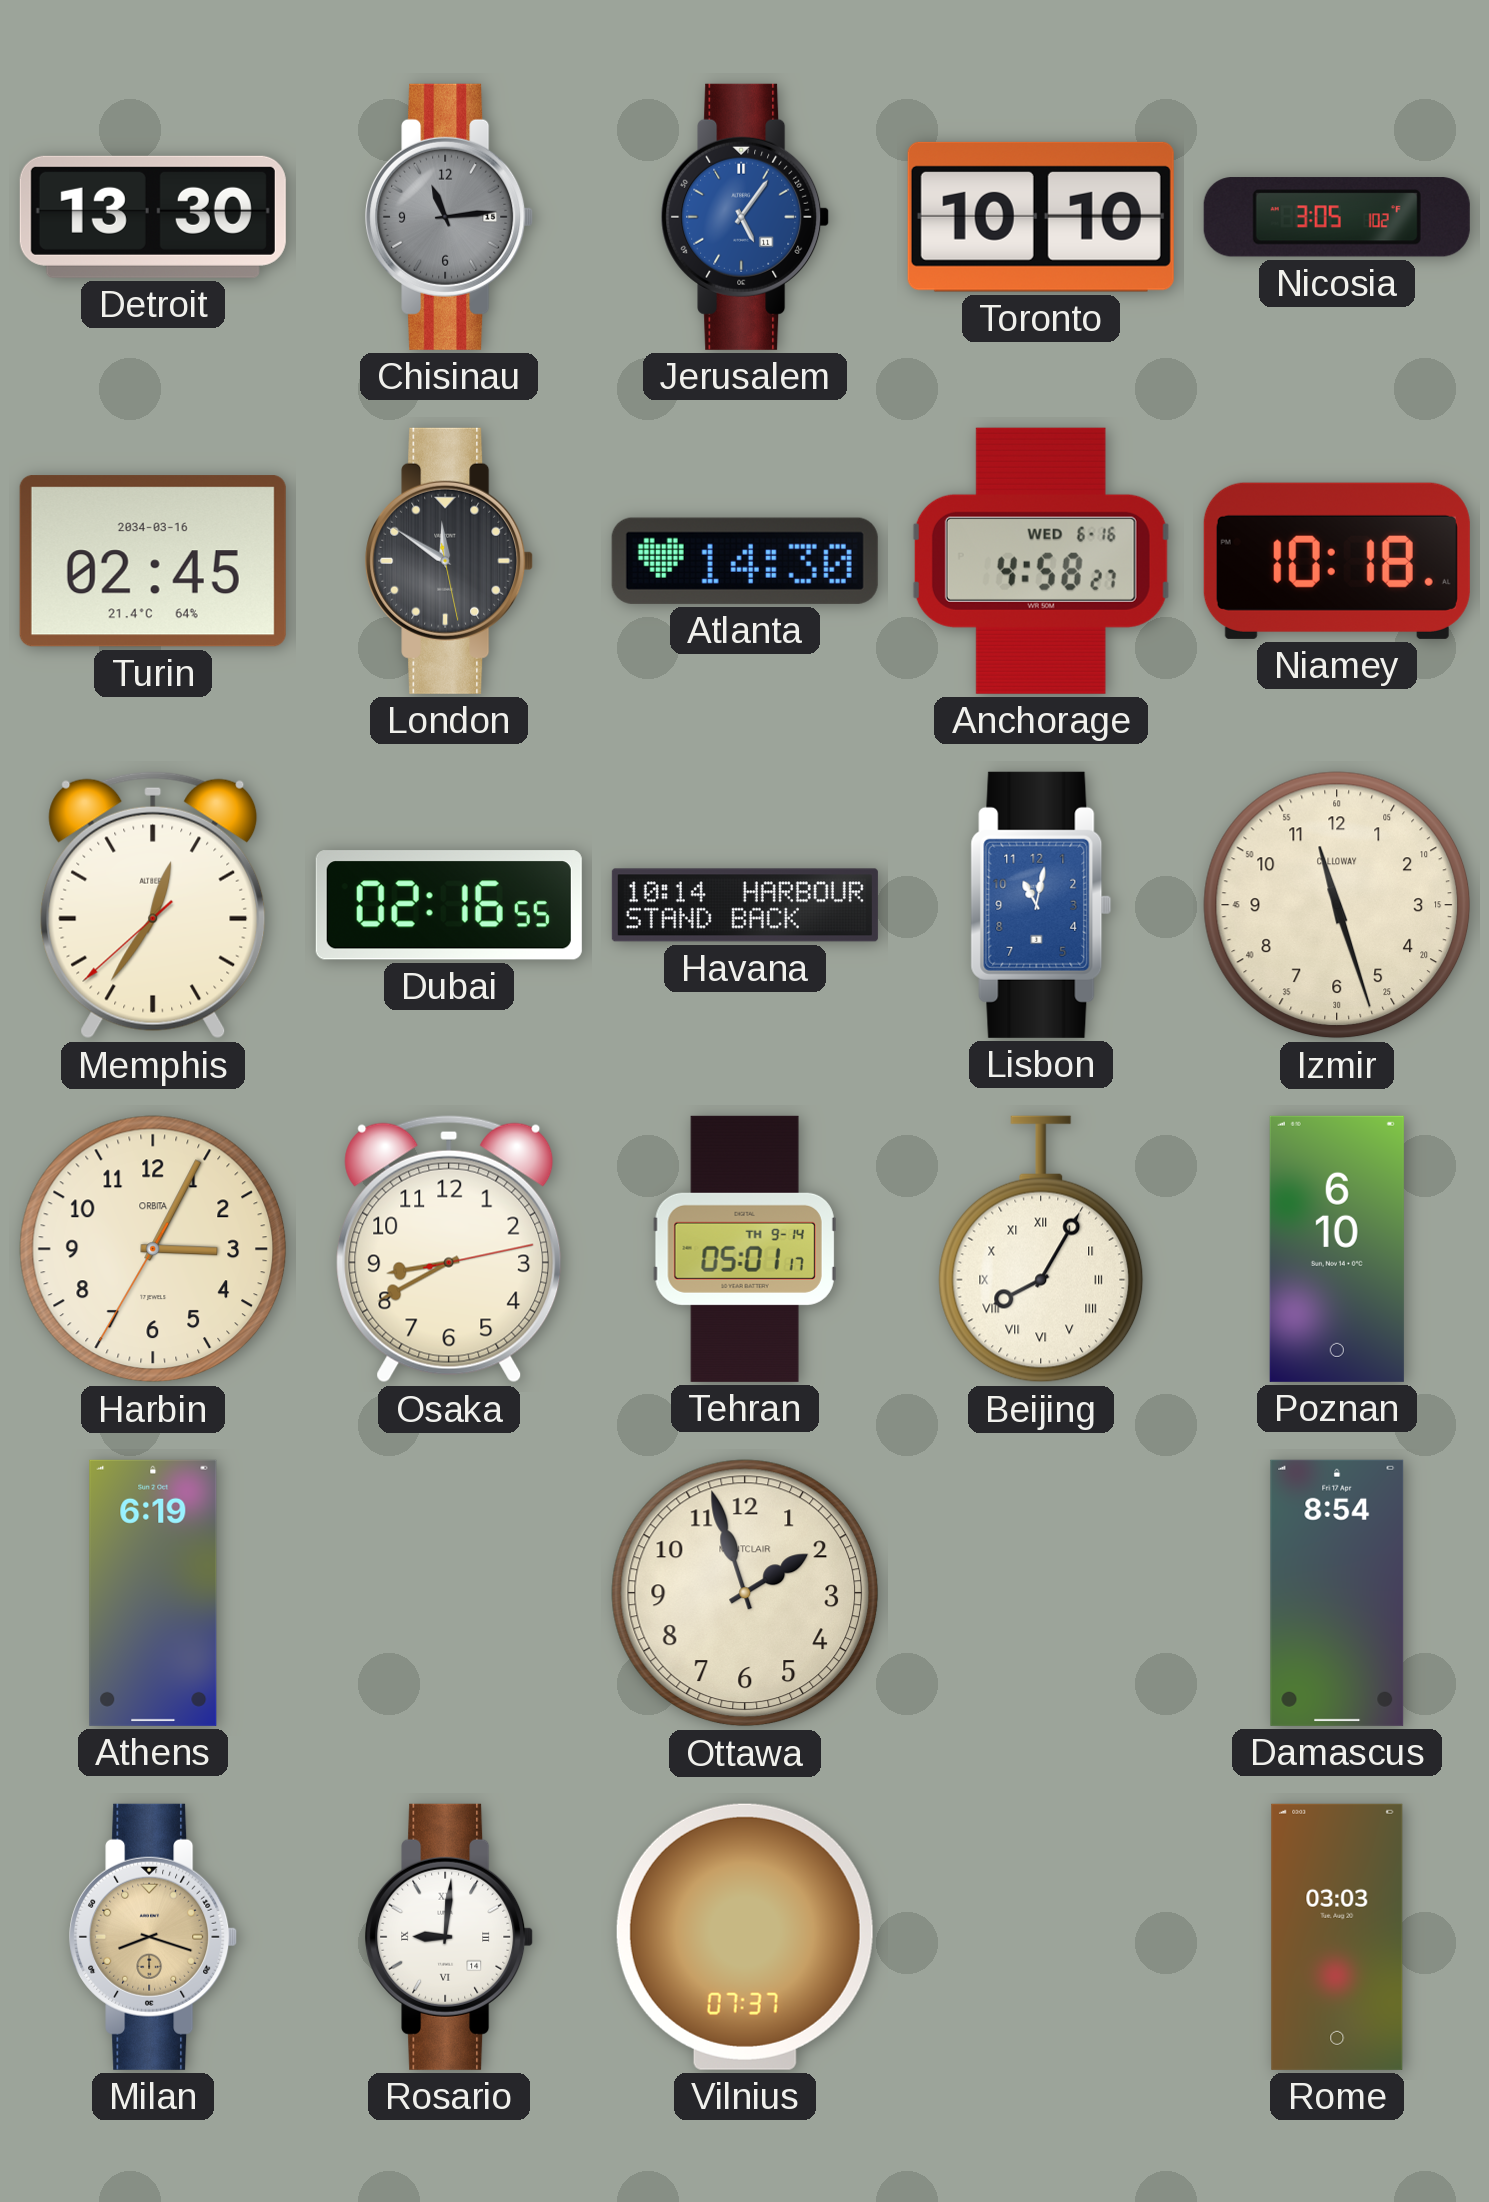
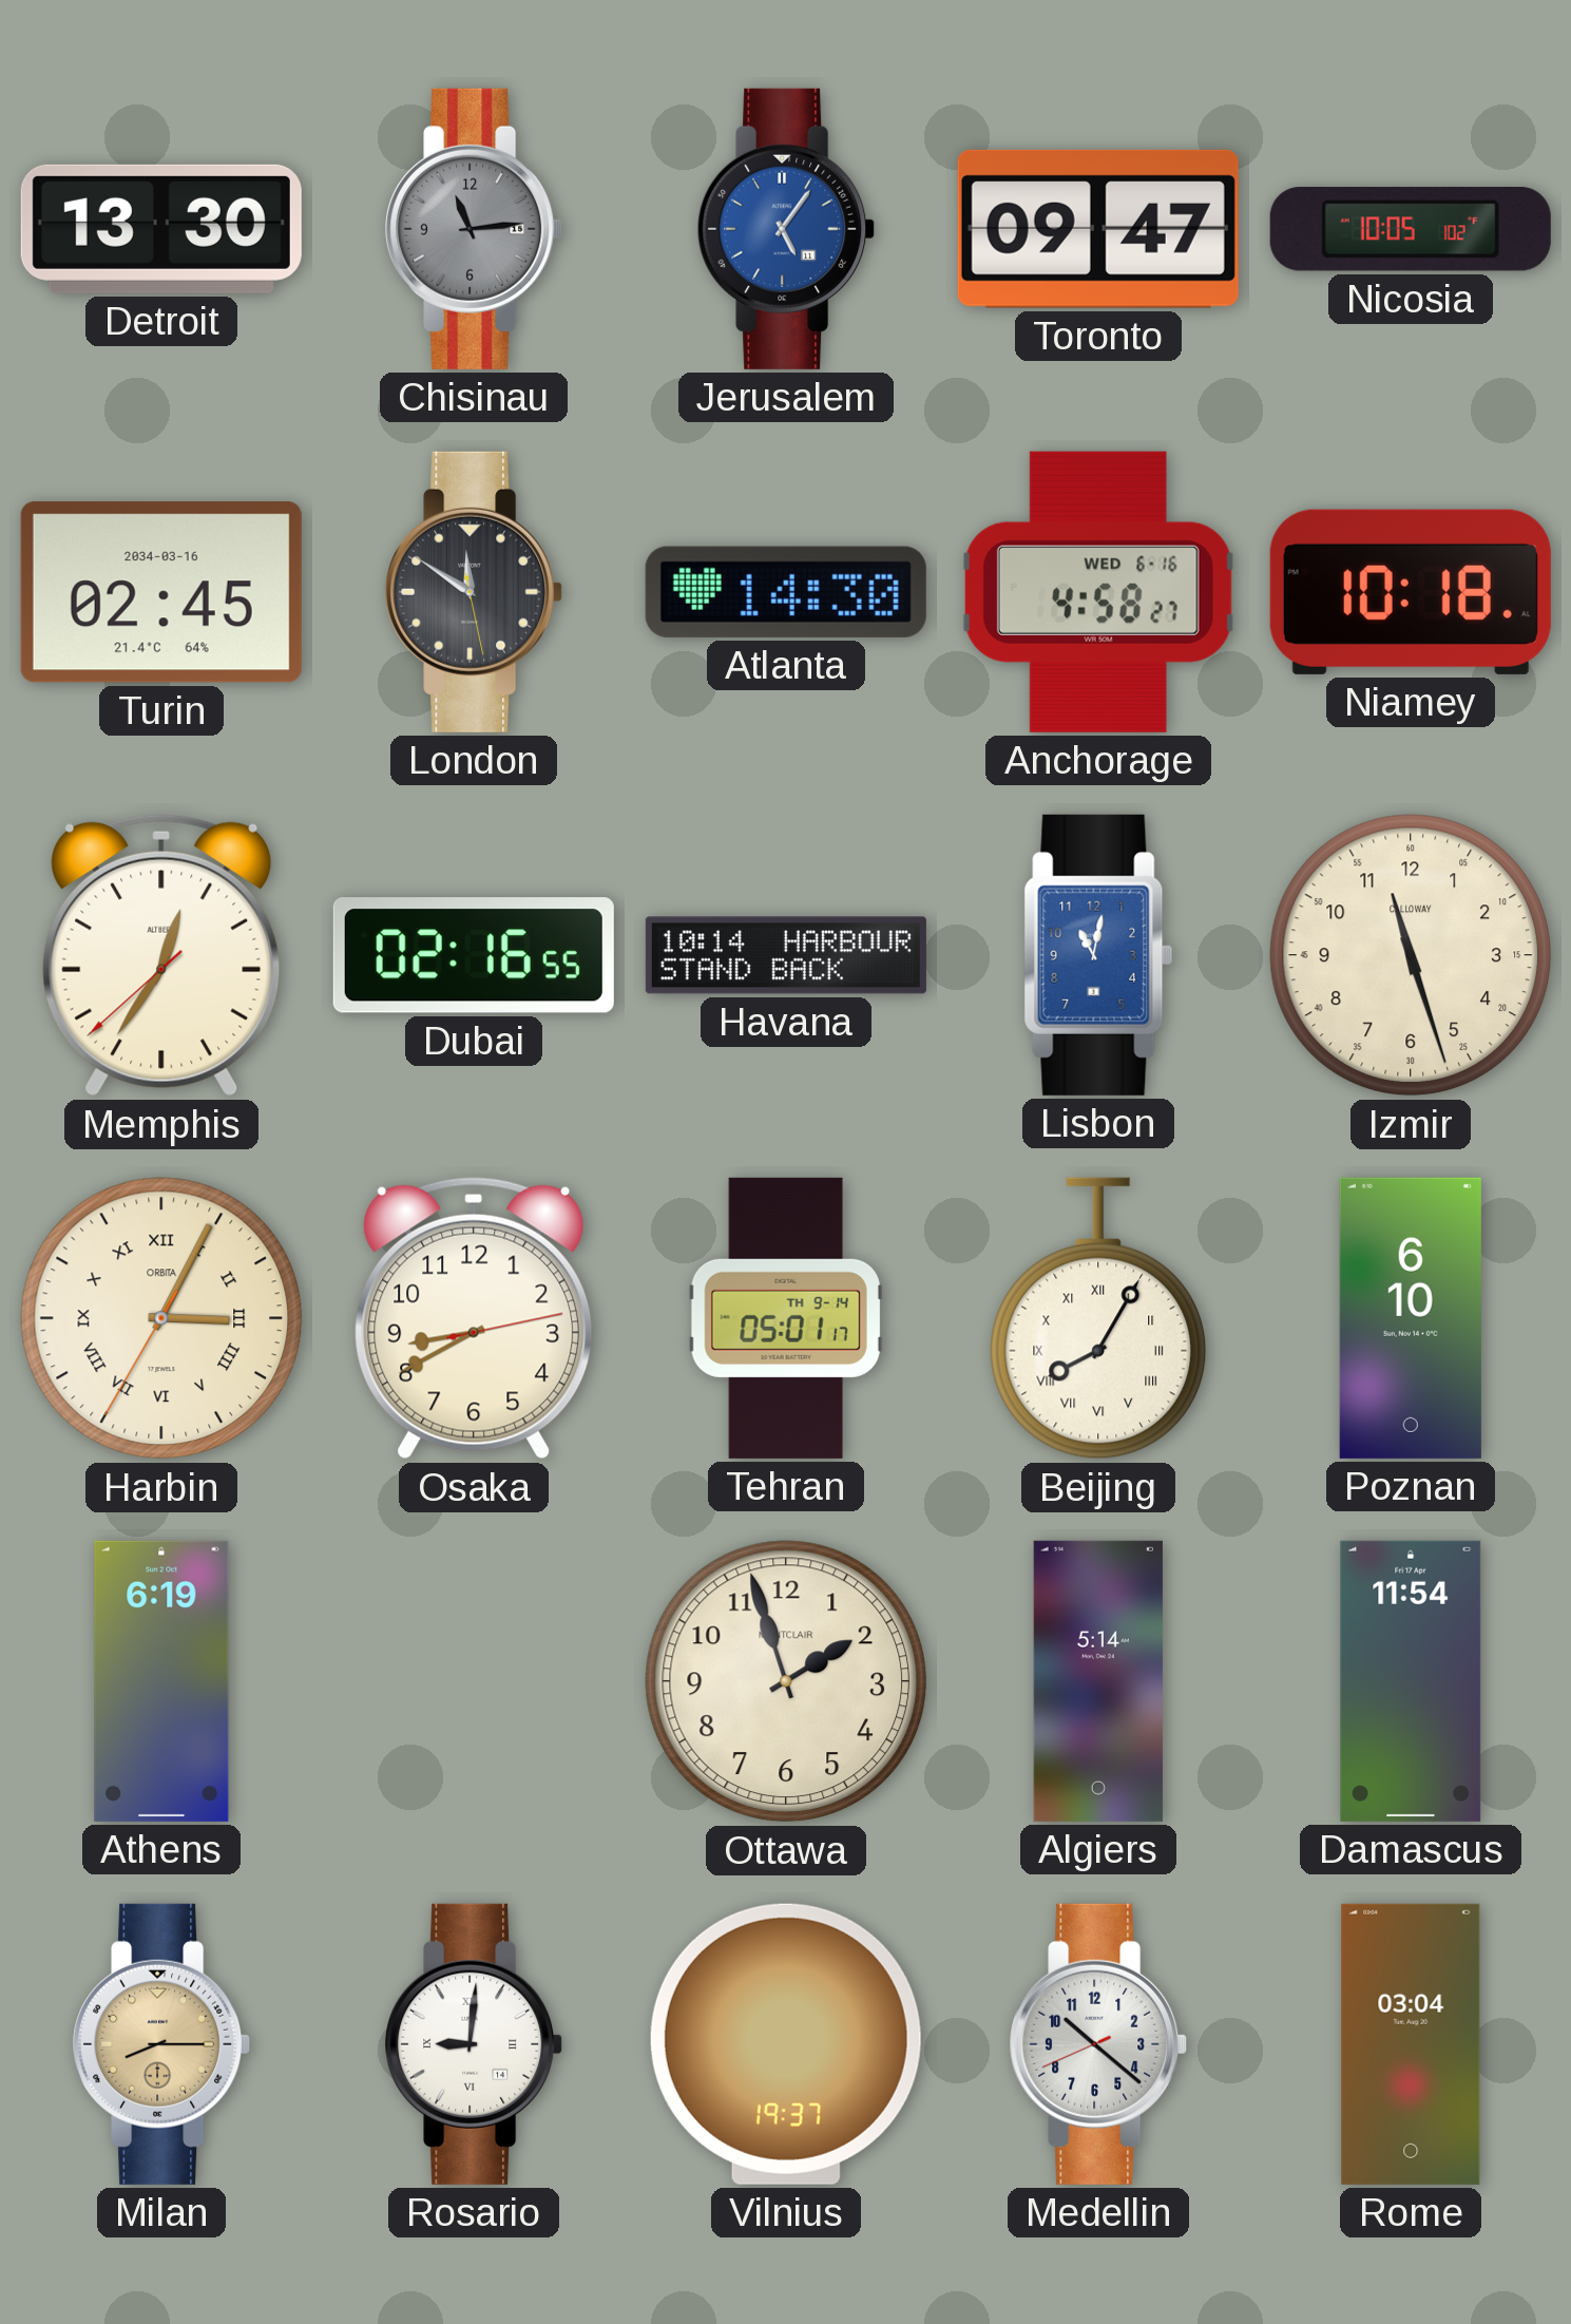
Toronto: 10:10 -> 09:47 (1098, 229)
Nicosia: 3:05 -> 10:05 (1411, 229)
Harbin numerals: Arabic -> Roman (161, 1318)
Algiers: none -> 5:14 (1098, 1681)
Damascus: 8:54 -> 11:54 (1411, 1681)
Milan: 8:18 -> 8:15 (161, 2044)
Vilnius: 07:37 -> 19:37 (786, 2044)
Medellin: none -> 10:21 (1098, 2044)
Rome: 03:03 -> 03:04 (1411, 2044)
